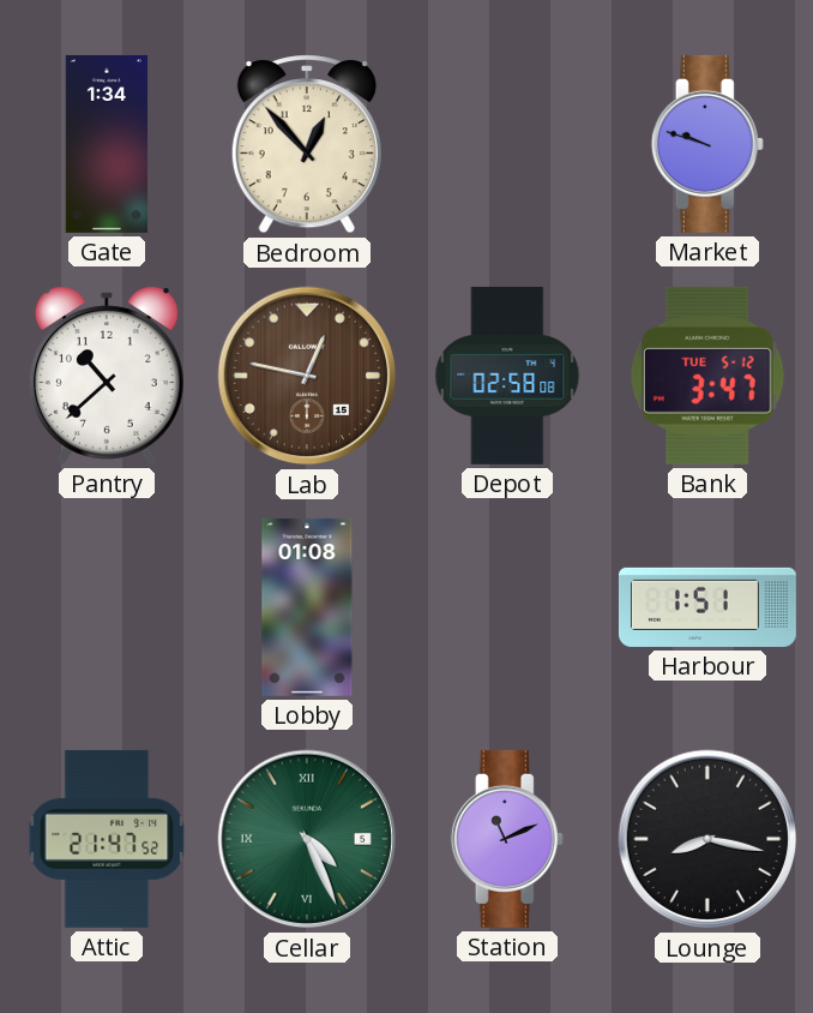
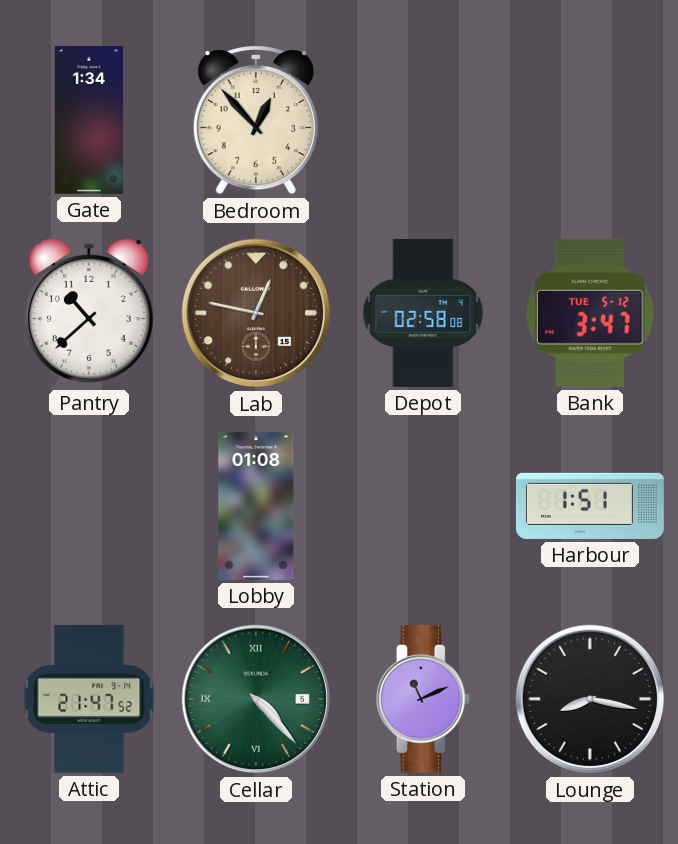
Market: 9:48 -> none (707, 144)
Cellar: 4:26 -> 4:23 (256, 699)
